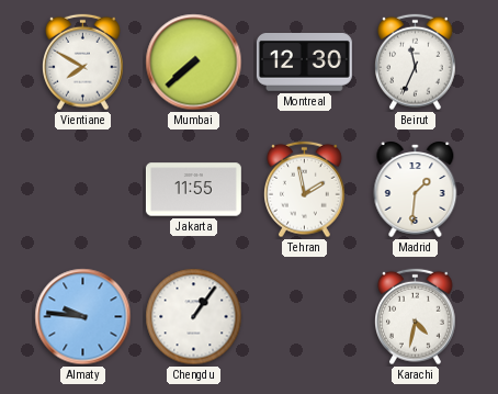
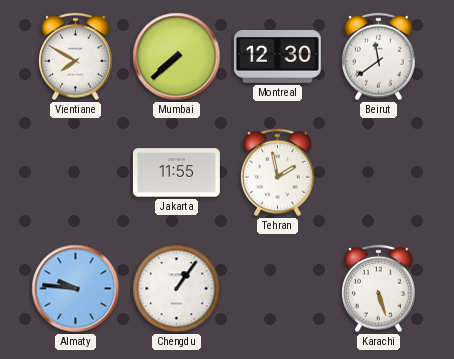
Beirut: 11:34 -> 11:39 (379, 57)
Madrid: 1:31 -> none (416, 190)
Karachi: 4:32 -> 5:27 (379, 289)
